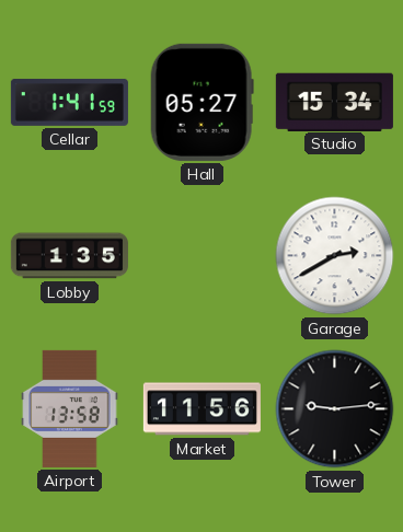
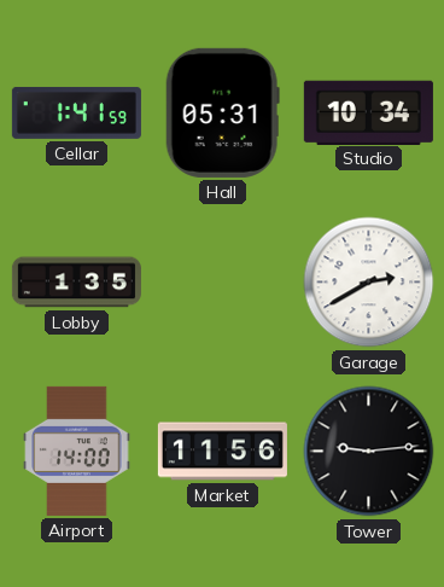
Hall: 05:27 -> 05:31 (222, 112)
Studio: 15:34 -> 10:34 (368, 112)
Airport: 13:58 -> 14:00 (77, 451)
